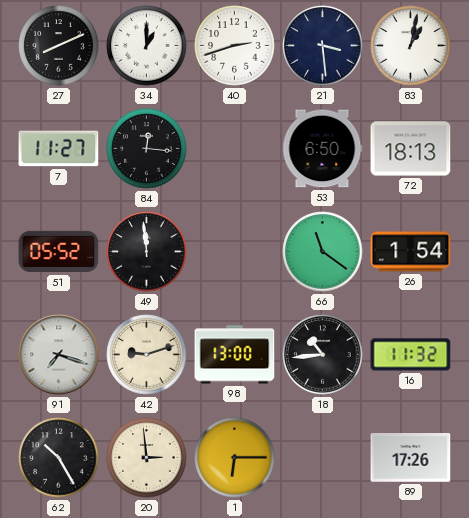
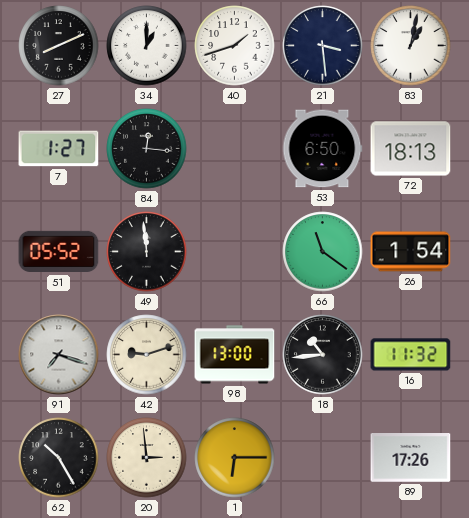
40: 2:42 -> 1:42 (235, 46)
7: 11:27 -> 1:27 (59, 149)
